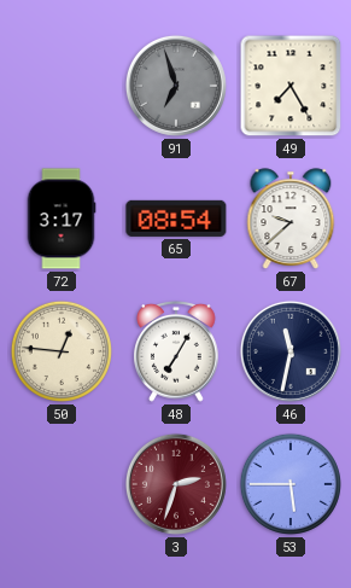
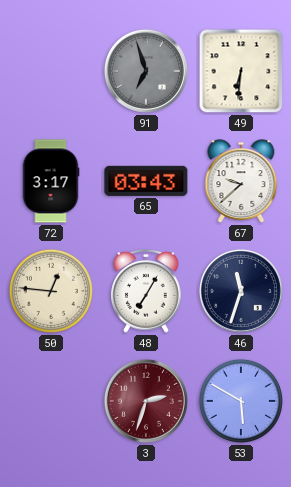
49: 7:25 -> 6:31 (241, 71)
65: 08:54 -> 03:43 (146, 181)
46: 11:32 -> 11:33 (241, 291)
53: 5:45 -> 5:50 (241, 401)
